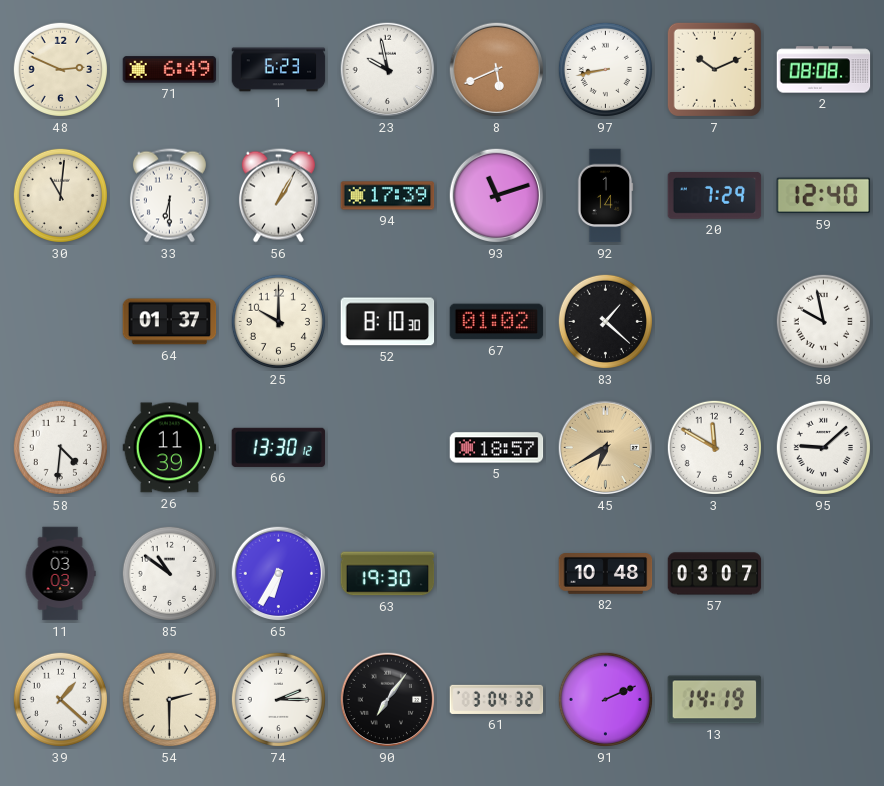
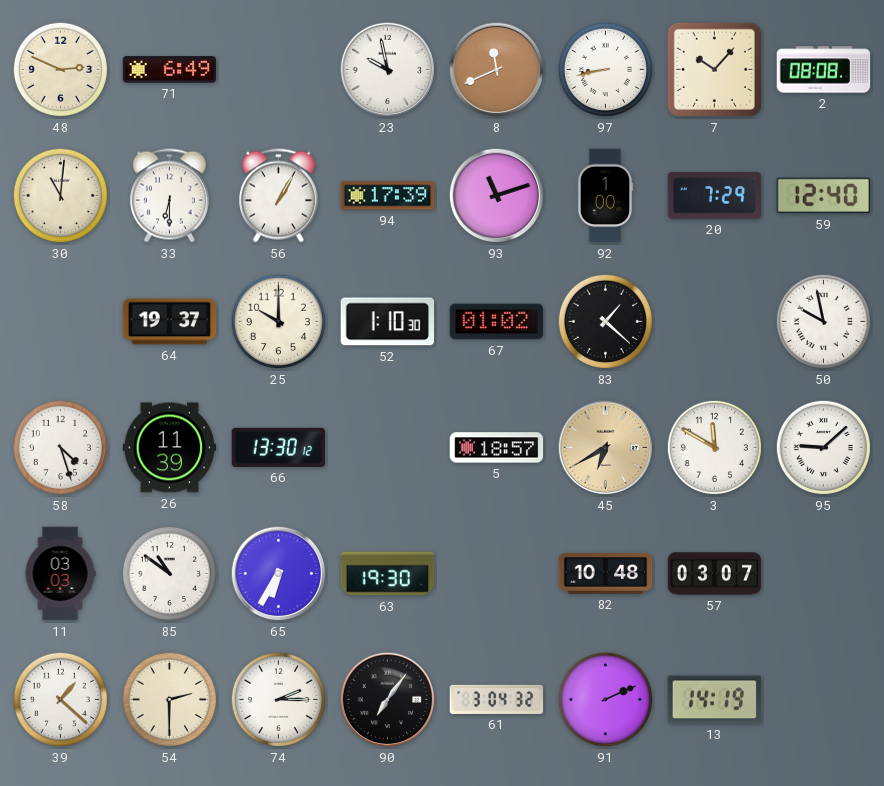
1: 6:23 -> none (279, 70)
8: 5:41 -> 11:41 (497, 70)
7: 10:11 -> 10:07 (714, 69)
92: 1:14 -> 1:00 (605, 196)
64: 01:37 -> 19:37 (170, 322)
52: 8:10 -> 1:10 (388, 322)
58: 4:31 -> 4:27 (60, 447)
